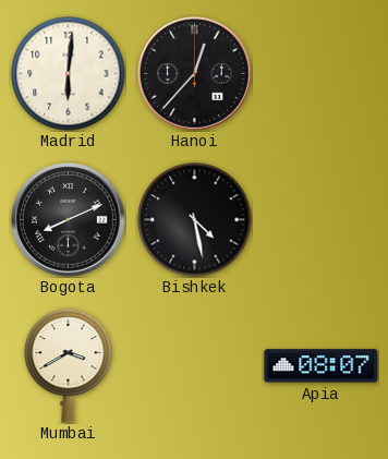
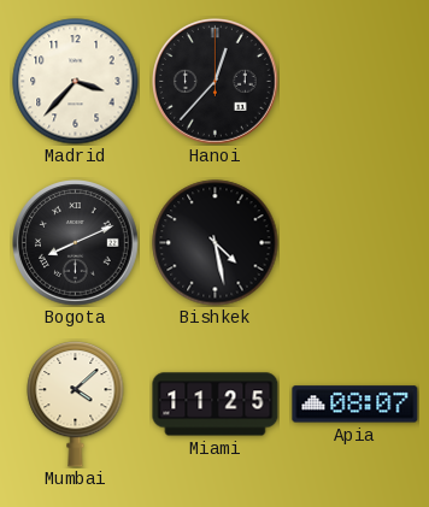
Madrid: 6:01 -> 3:37 (76, 82)
Mumbai: 3:40 -> 4:08 (76, 403)
Miami: none -> 11:25 (216, 405)
